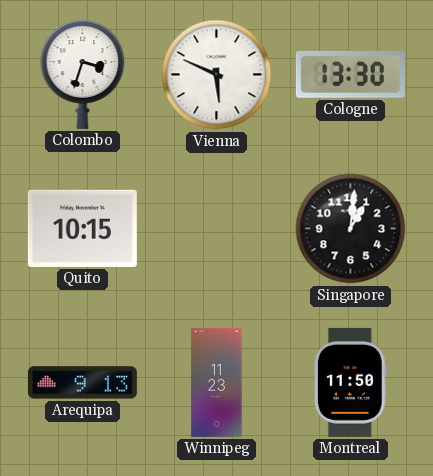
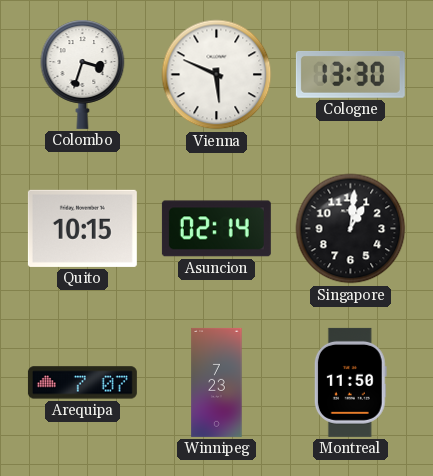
Asuncion: none -> 02:14 (216, 229)
Arequipa: 9:13 -> 7:07 (82, 383)
Winnipeg: 11:23 -> 7:23 (217, 382)
